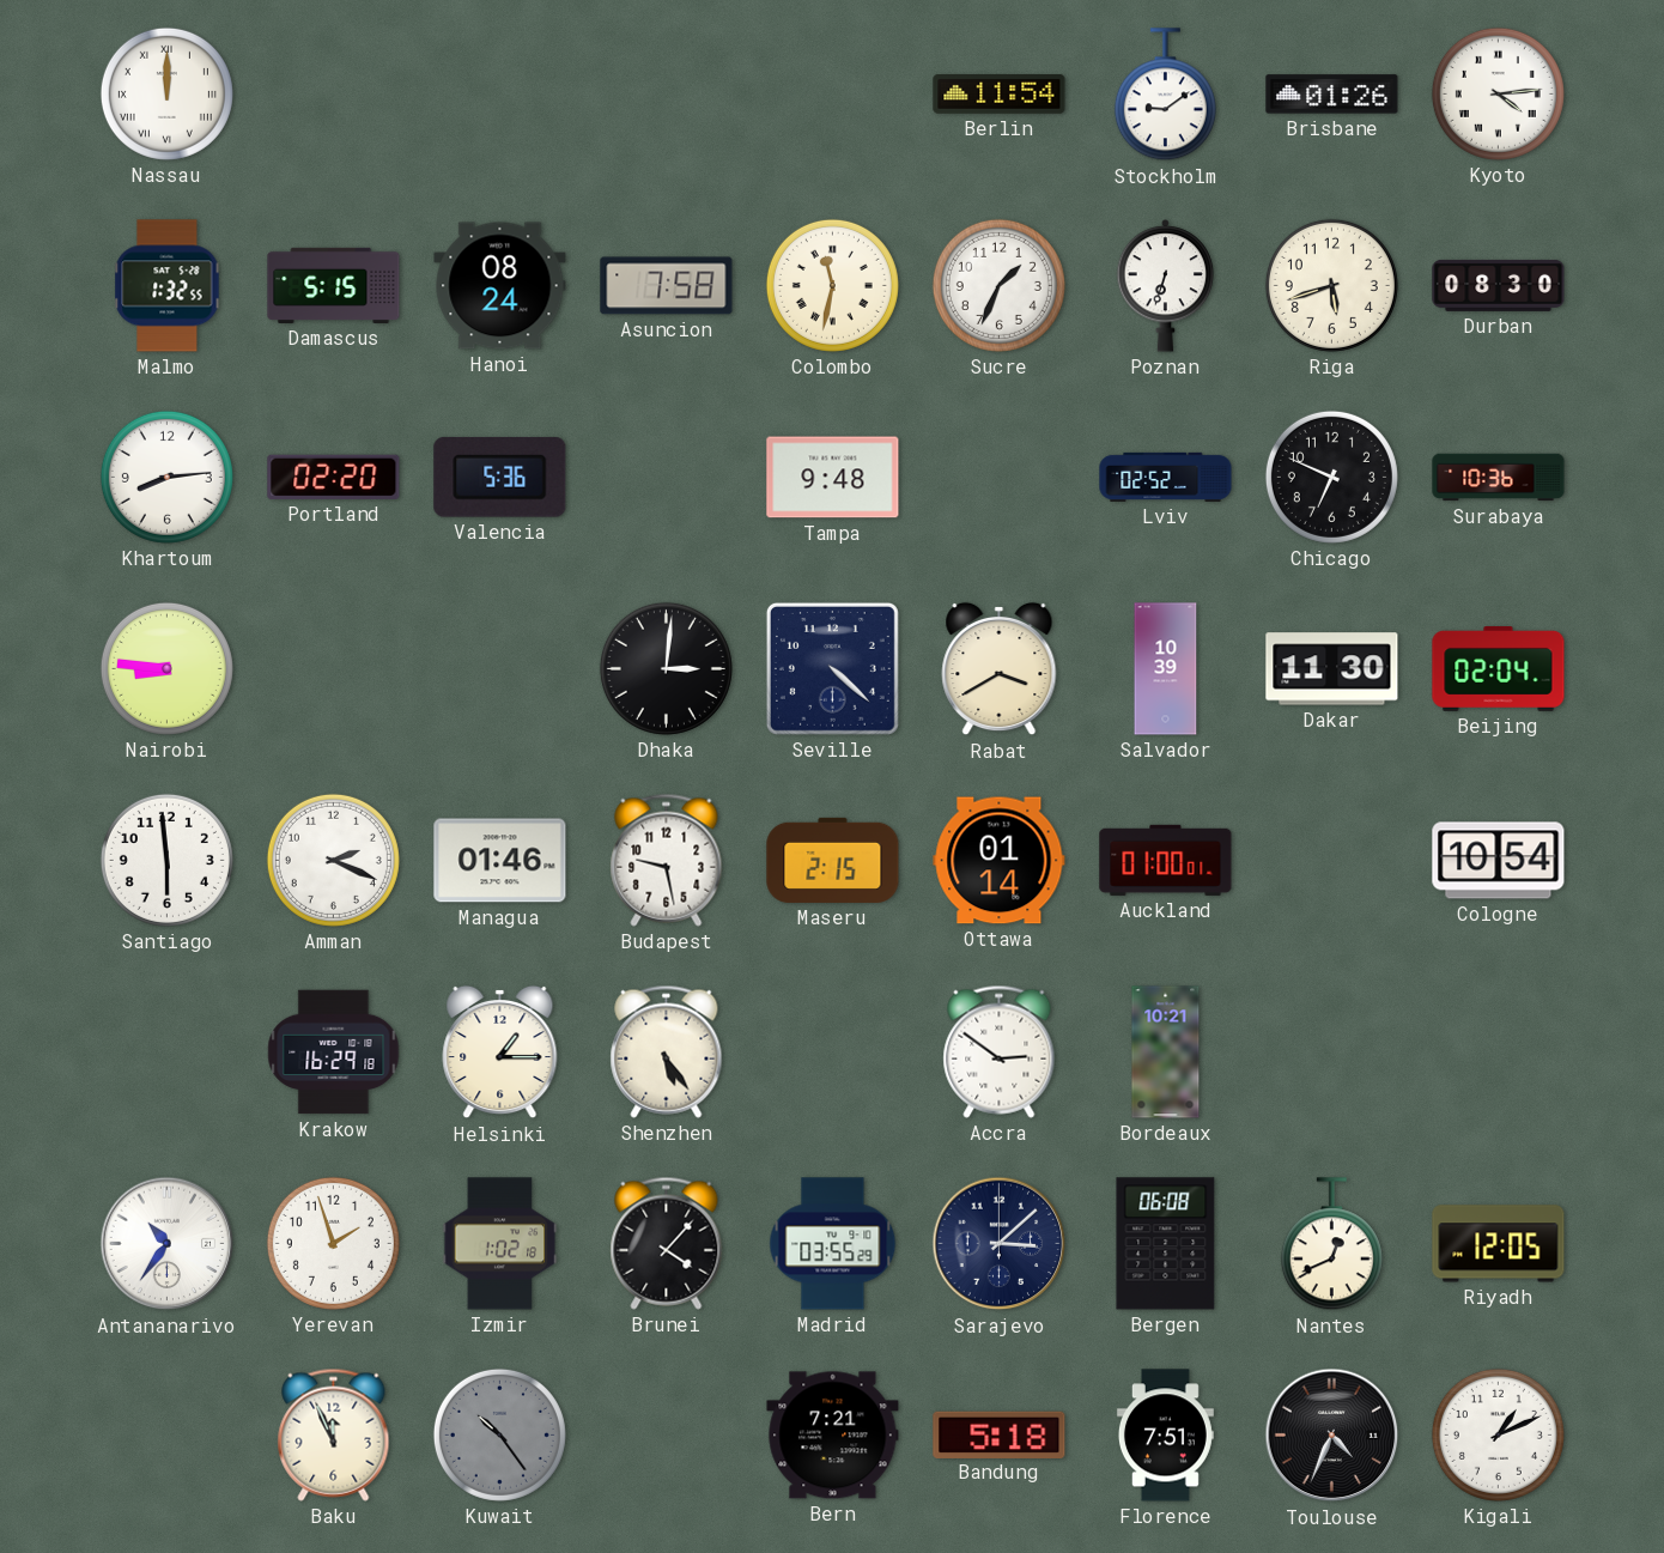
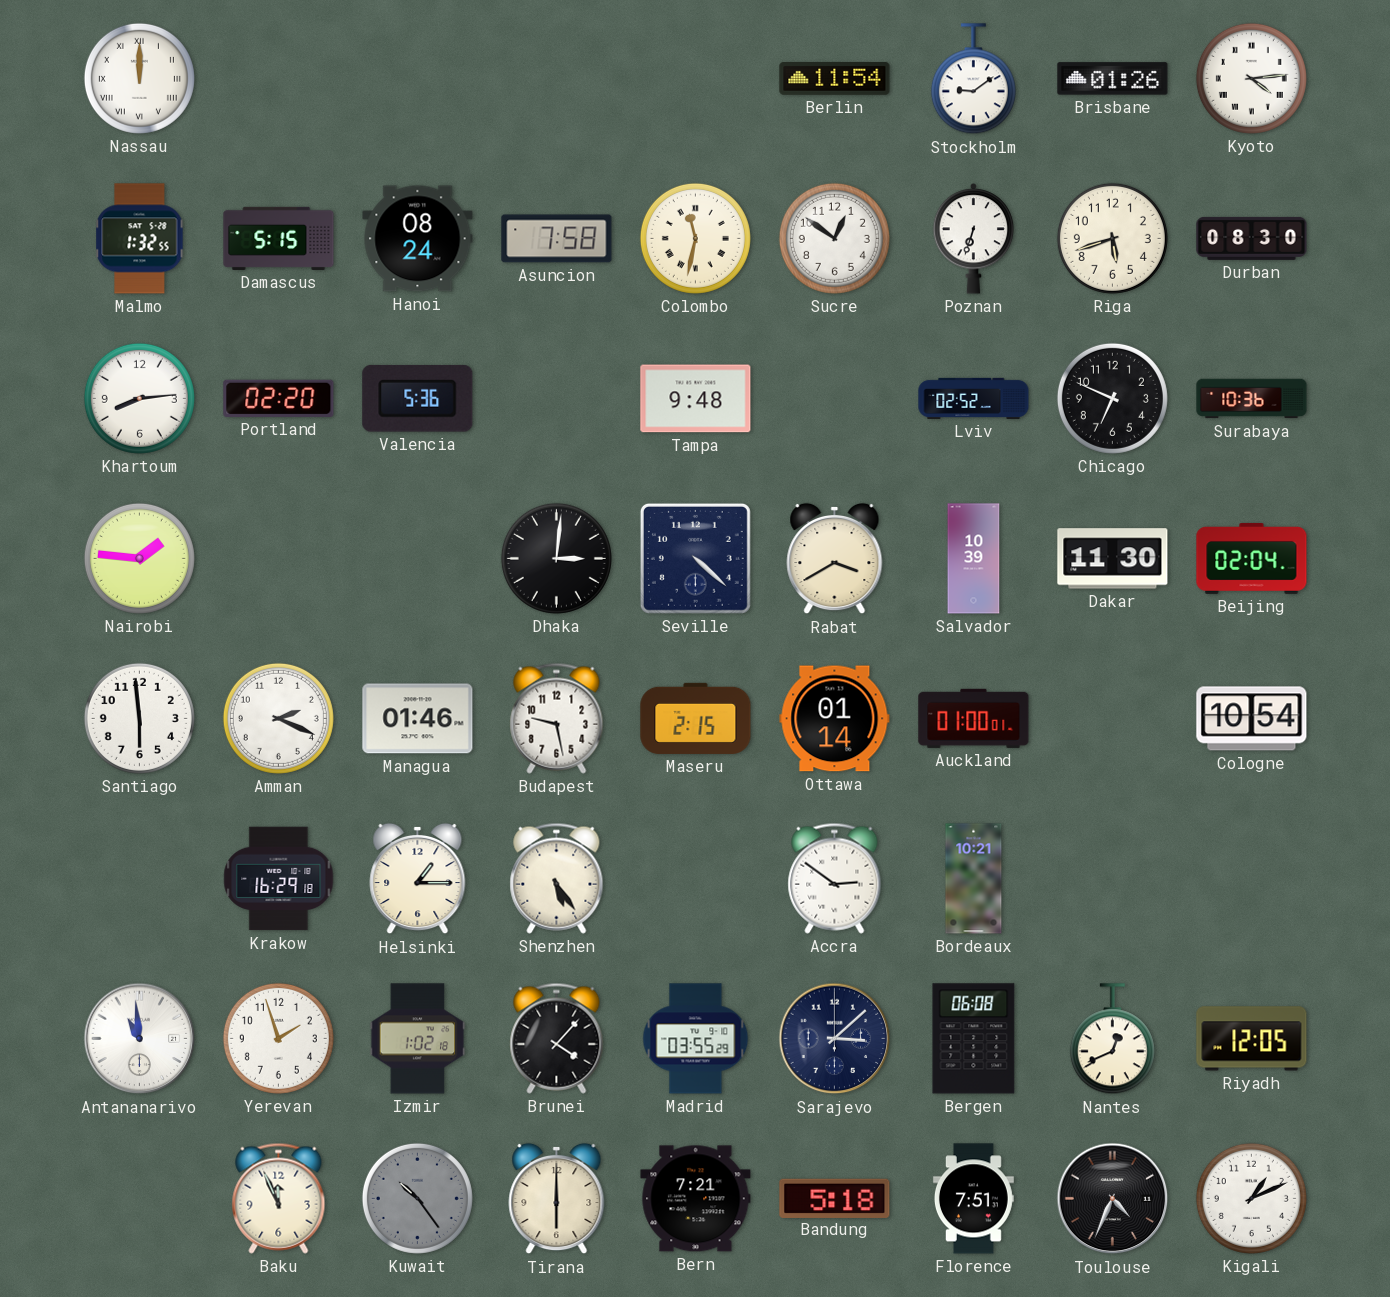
Sucre: 1:34 -> 12:51 (834, 238)
Nairobi: 8:46 -> 1:46 (139, 558)
Antananarivo: 10:36 -> 10:59 (140, 1039)
Tirana: none -> 6:00 (557, 1199)
